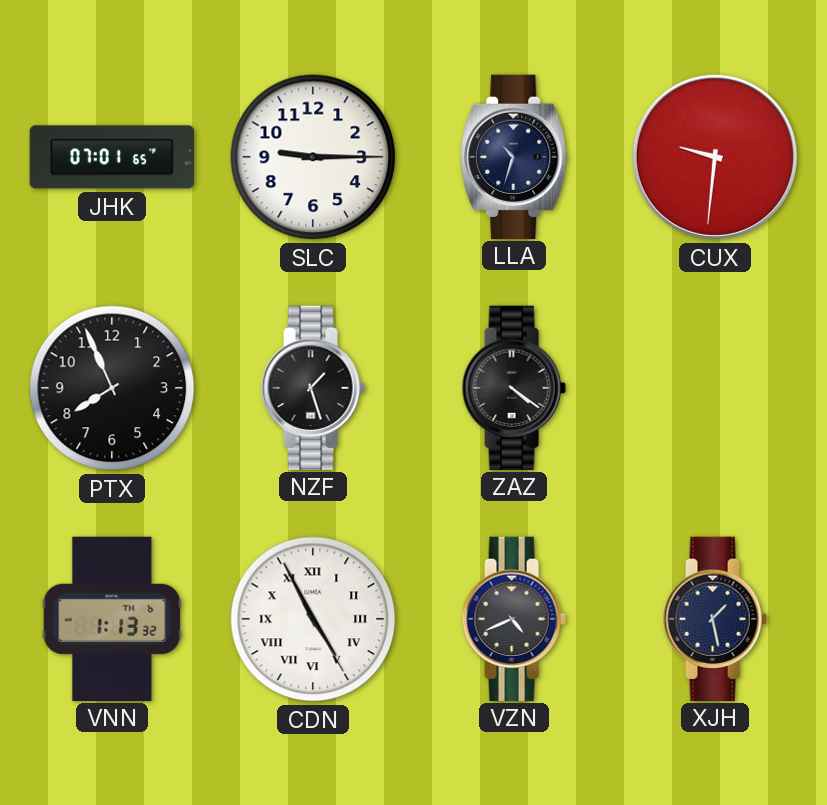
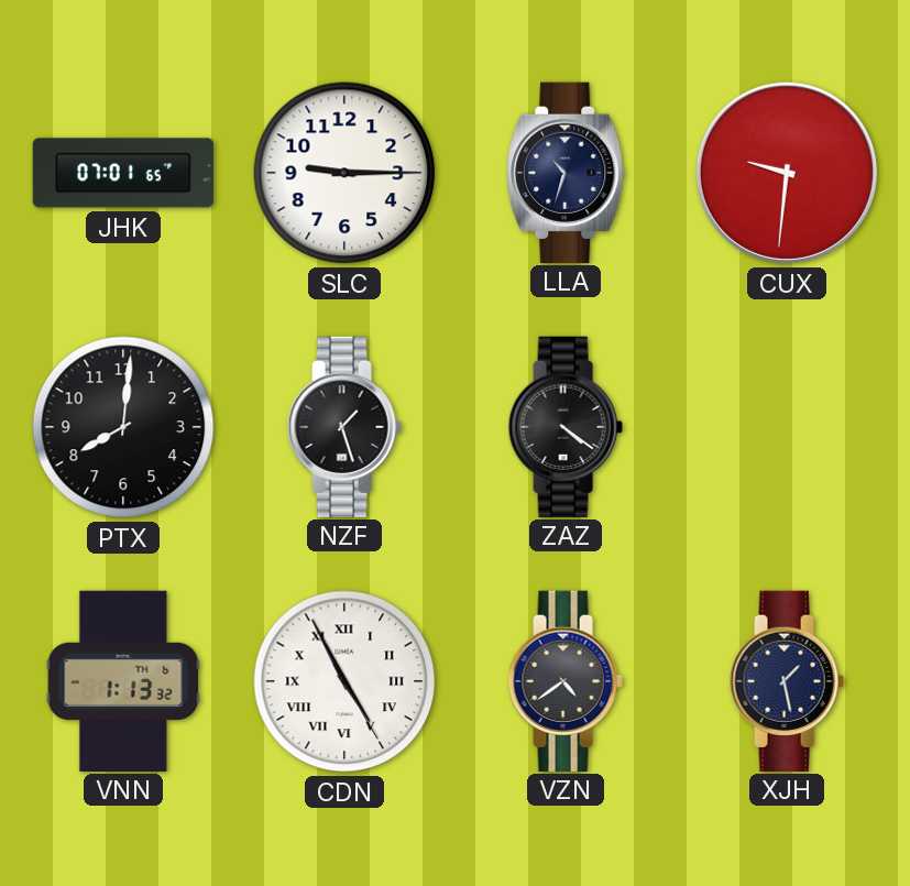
PTX: 7:56 -> 8:01 (123, 427)
VZN: 4:41 -> 4:39 (566, 680)
